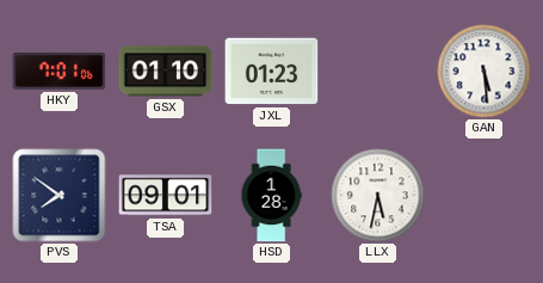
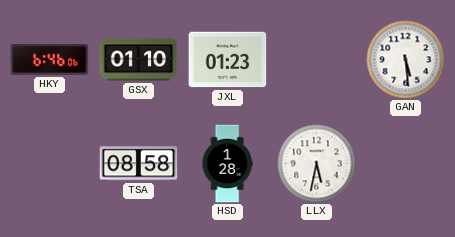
HKY: 7:01 -> 6:46 (50, 59)
PVS: 7:51 -> none (60, 196)
TSA: 09:01 -> 08:58 (139, 164)
